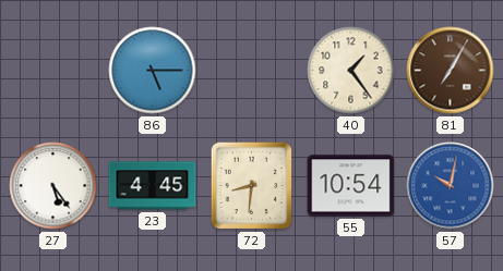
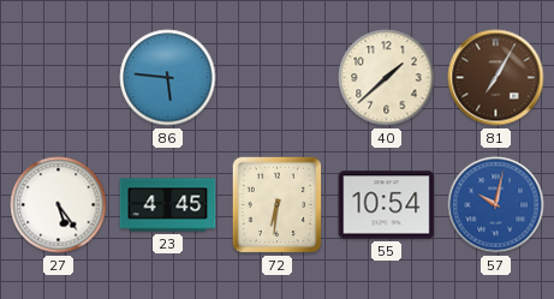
86: 5:15 -> 5:46 (168, 78)
40: 1:24 -> 1:38 (387, 78)
72: 8:31 -> 6:31 (278, 205)
